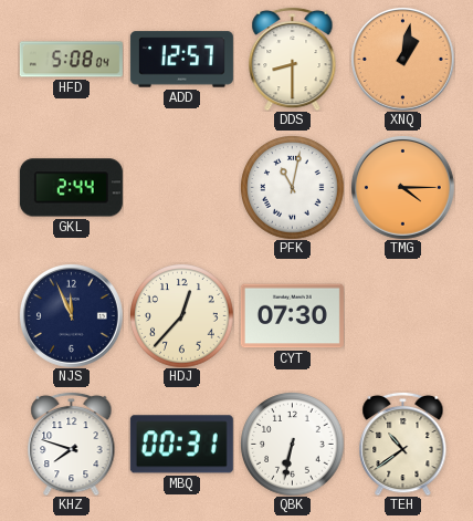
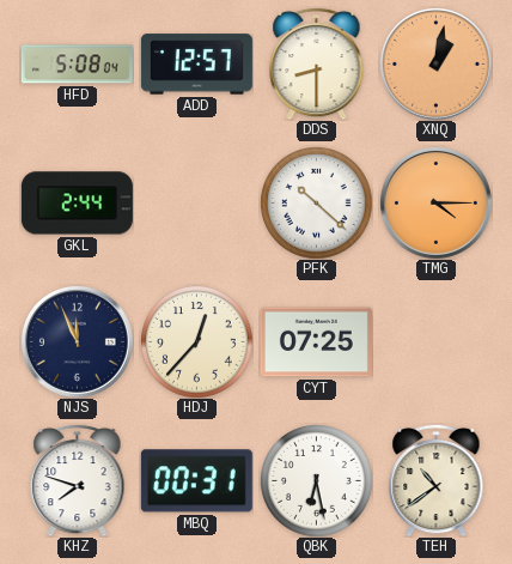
PFK: 11:02 -> 10:22 (316, 202)
CYT: 07:30 -> 07:25 (316, 342)
QBK: 6:32 -> 6:28 (316, 480)
